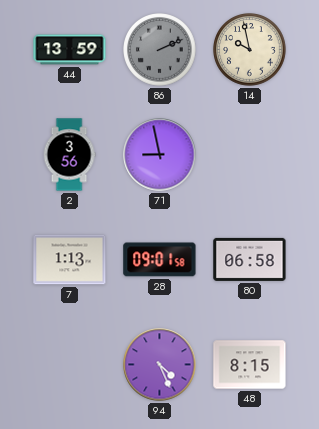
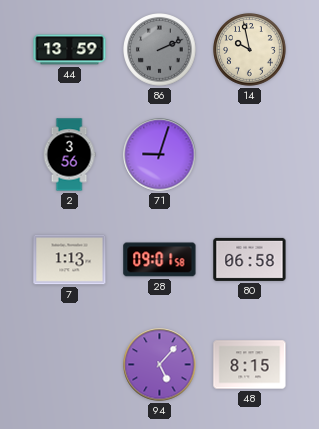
71: 8:58 -> 9:03 (160, 155)
94: 4:26 -> 5:07 (160, 365)
